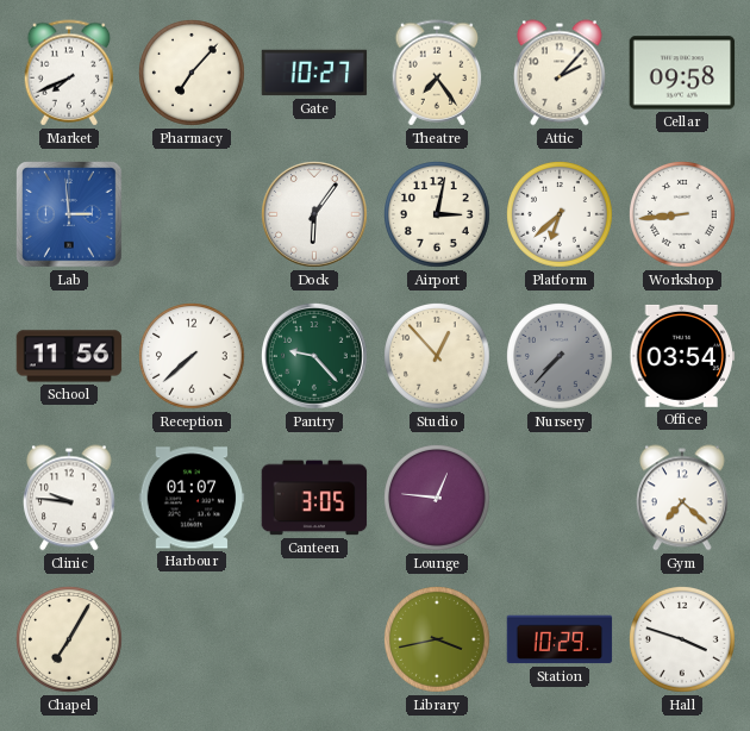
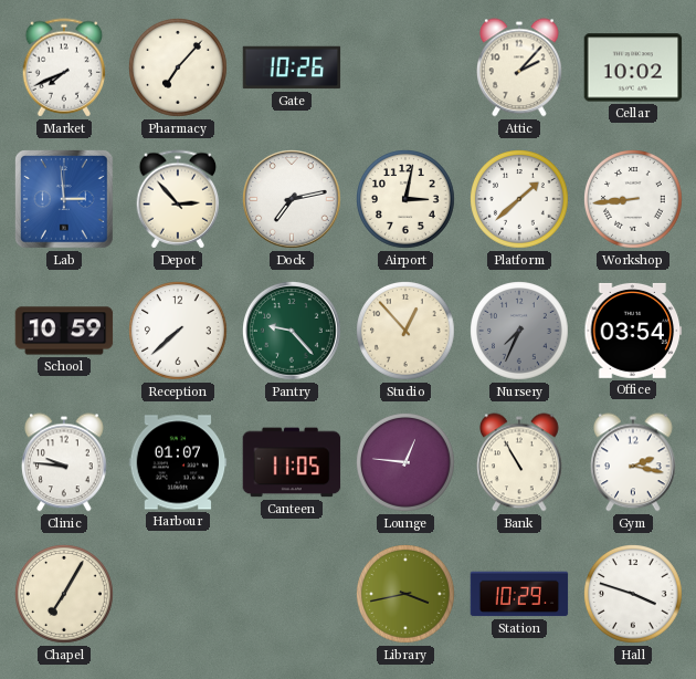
Gate: 10:27 -> 10:26 (292, 67)
Theatre: 7:24 -> none (437, 73)
Cellar: 09:58 -> 10:02 (633, 67)
Depot: none -> 2:53 (178, 199)
Dock: 6:06 -> 7:13 (293, 200)
Platform: 6:38 -> 1:38 (520, 200)
School: 11:56 -> 10:59 (64, 331)
Nursery: 7:37 -> 7:34 (520, 332)
Canteen: 3:05 -> 11:05 (292, 462)
Bank: none -> 10:55 (520, 462)
Gym: 7:22 -> 2:17 (634, 462)
